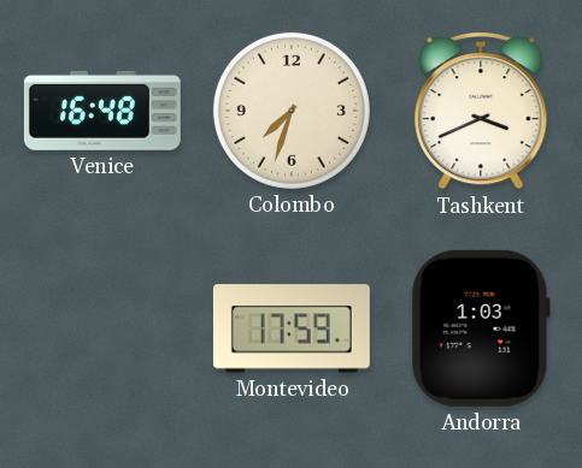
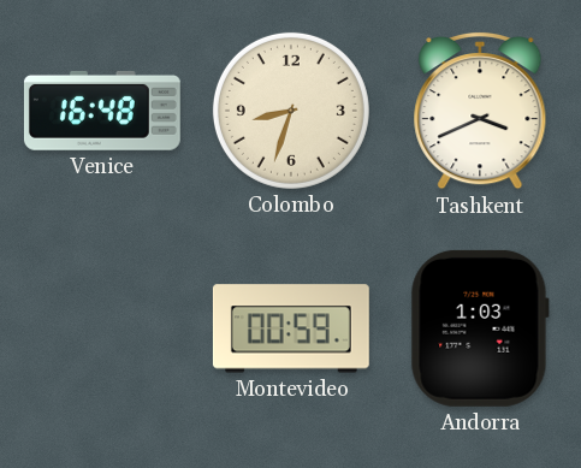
Colombo: 7:33 -> 8:33 (291, 111)
Montevideo: 17:59 -> 00:59 (291, 328)
